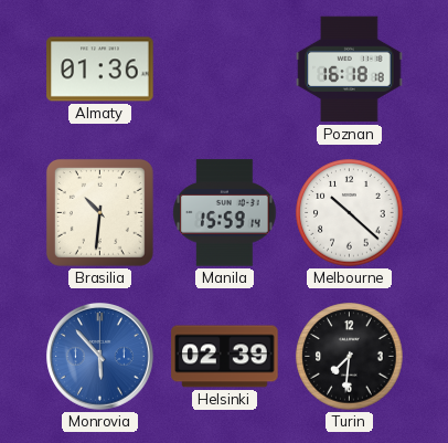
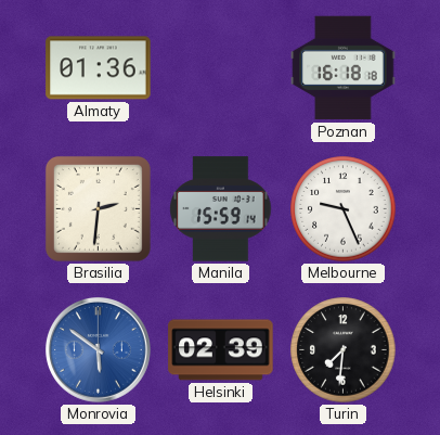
Brasilia: 10:31 -> 2:31 (98, 208)
Melbourne: 10:22 -> 9:26 (344, 209)
Monrovia: 5:53 -> 5:51 (99, 350)
